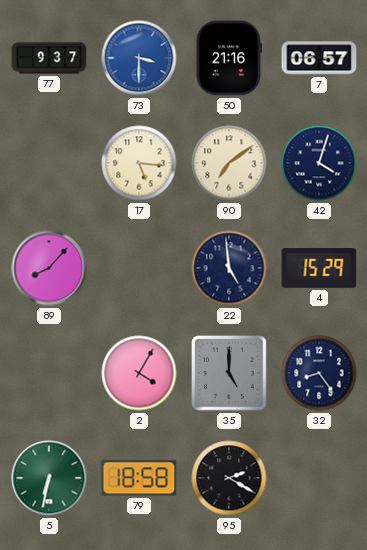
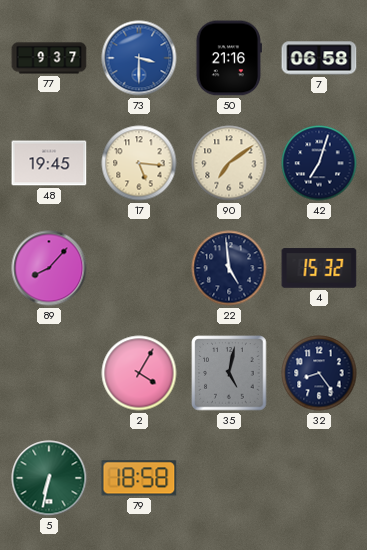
7: 06:57 -> 06:58 (319, 58)
48: none -> 19:45 (49, 163)
42: 4:03 -> 7:03 (319, 163)
4: 15:29 -> 15:32 (319, 268)
35: 5:00 -> 5:02 (229, 373)
95: 2:20 -> none (229, 478)
